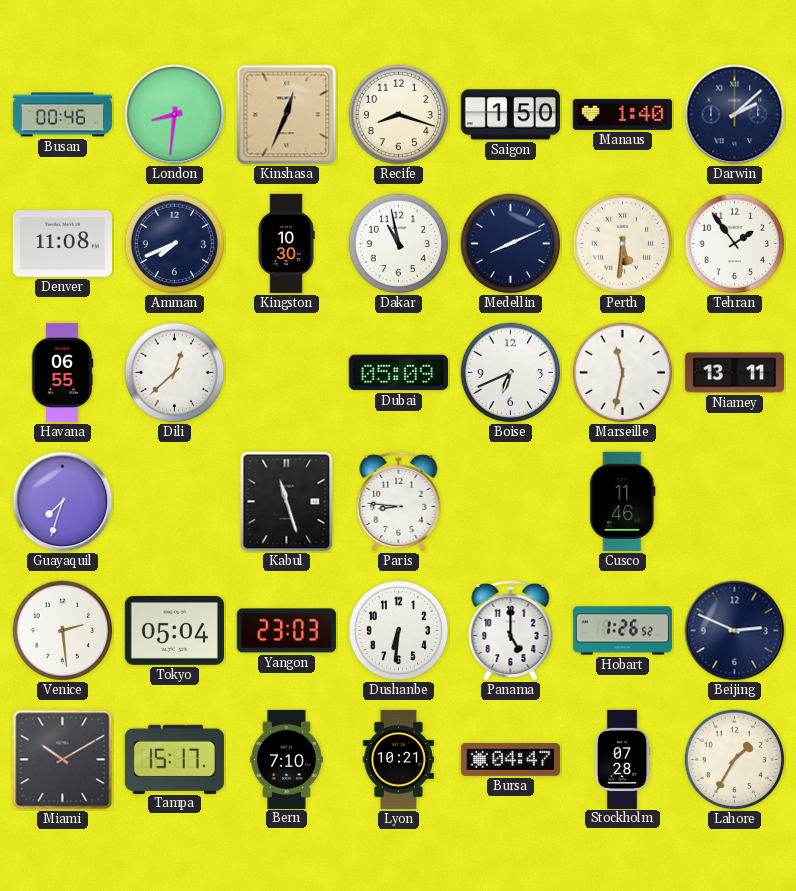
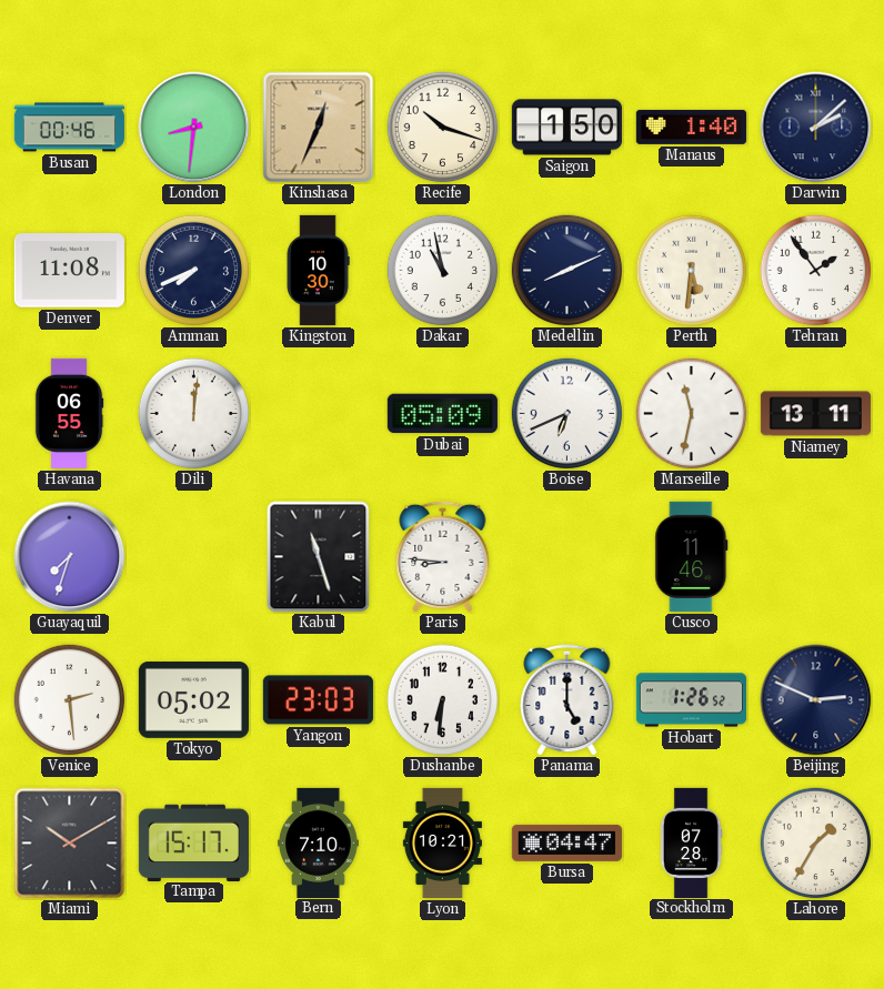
Recife: 8:18 -> 10:18 (443, 128)
Dili: 12:38 -> 12:01 (194, 414)
Tokyo: 05:04 -> 05:02 (193, 699)
